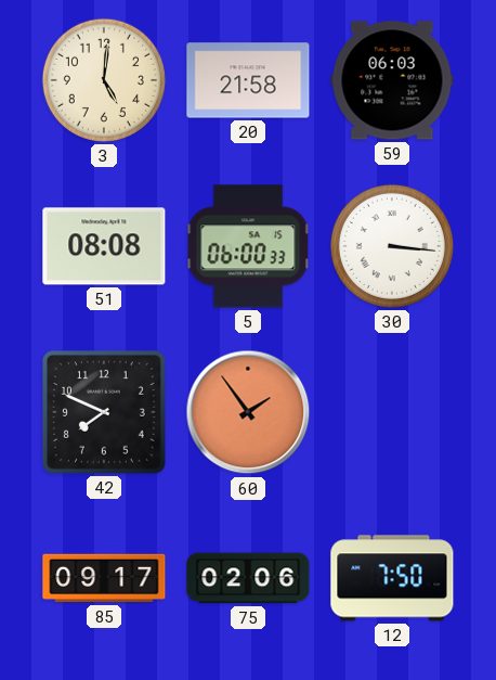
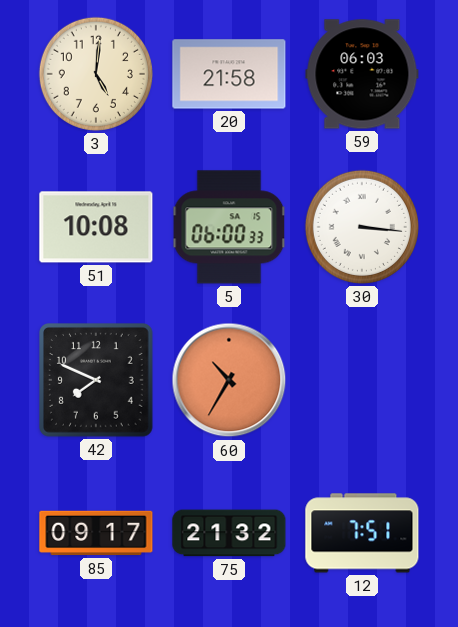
51: 08:08 -> 10:08 (96, 227)
60: 1:54 -> 10:35 (229, 380)
75: 02:06 -> 21:32 (229, 533)
12: 7:50 -> 7:51 (362, 533)
